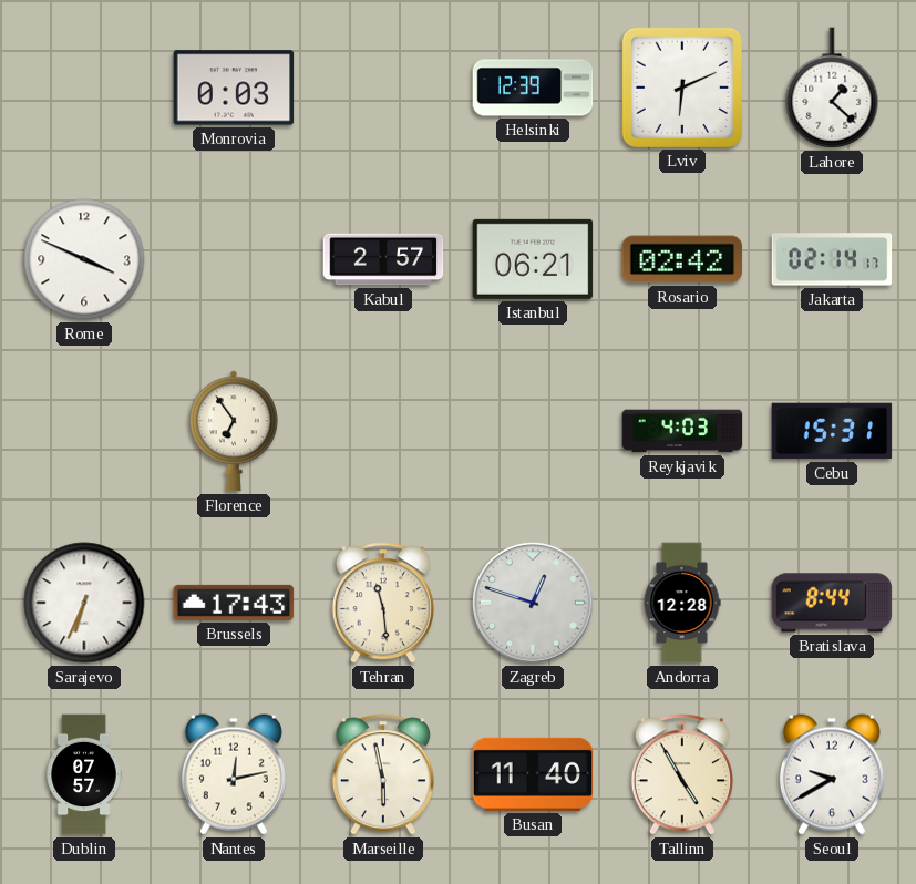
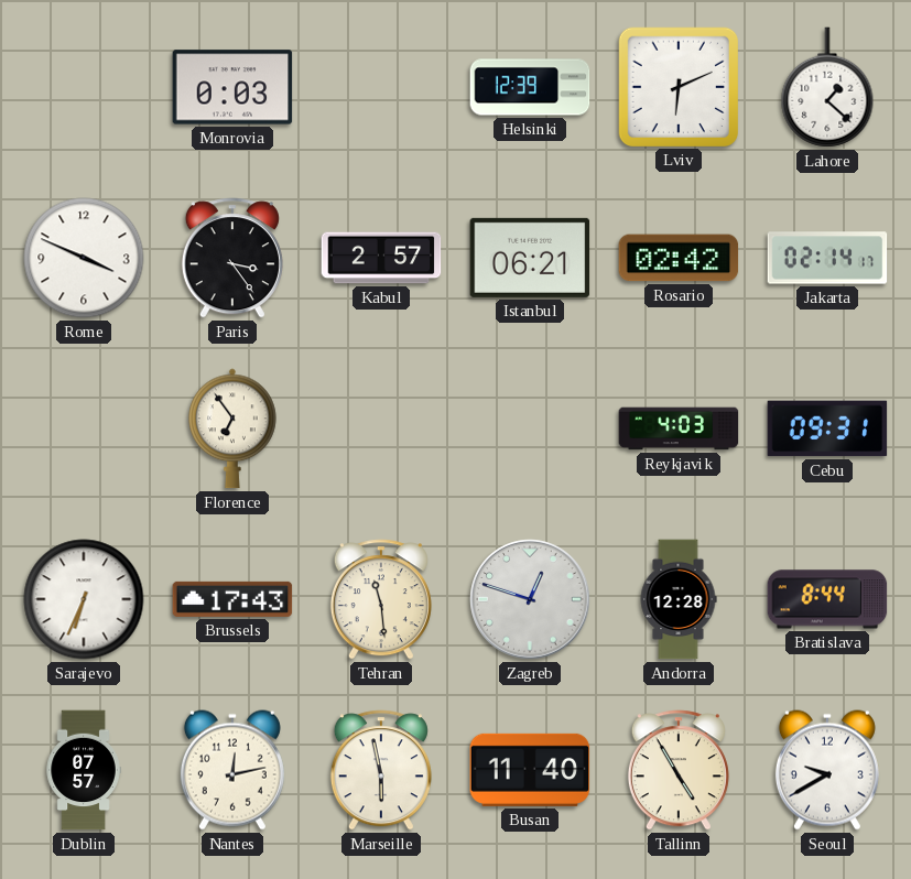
Paris: none -> 3:24 (232, 258)
Cebu: 15:31 -> 09:31 (827, 428)
